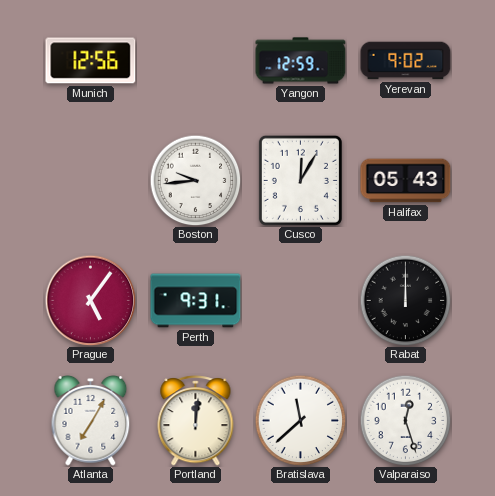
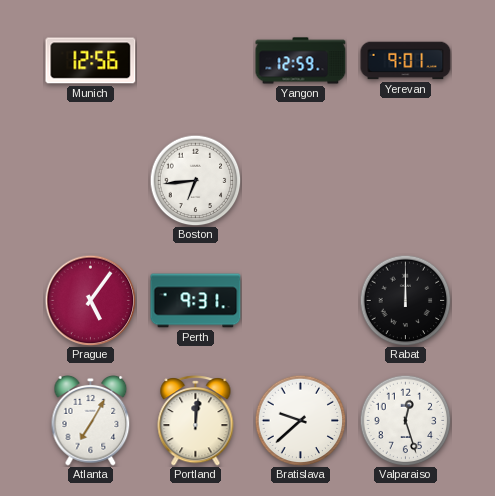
Yerevan: 9:02 -> 9:01 (406, 61)
Boston: 9:44 -> 6:44 (195, 180)
Cusco: 12:05 -> none (300, 180)
Halifax: 05:43 -> none (406, 181)
Bratislava: 11:38 -> 9:38 (300, 420)
